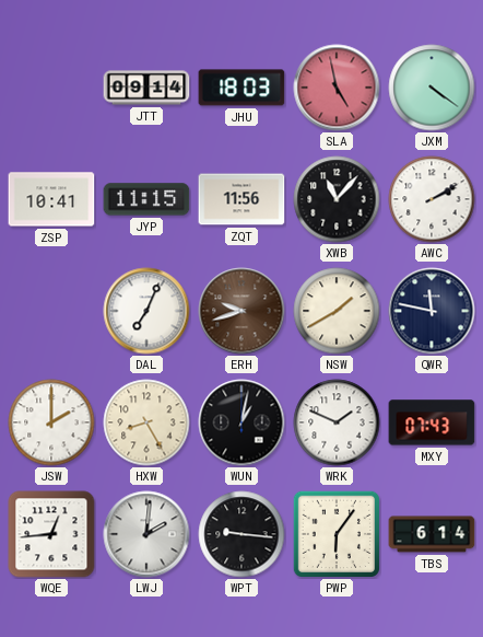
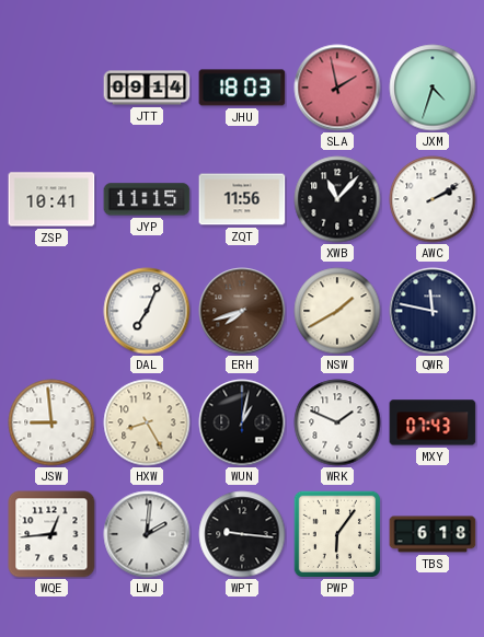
SLA: 4:58 -> 1:58 (337, 88)
JXM: 4:21 -> 4:33 (433, 88)
ERH: 9:42 -> 7:42 (242, 311)
JSW: 2:00 -> 8:59 (51, 422)
TBS: 6:14 -> 6:18 (433, 534)
